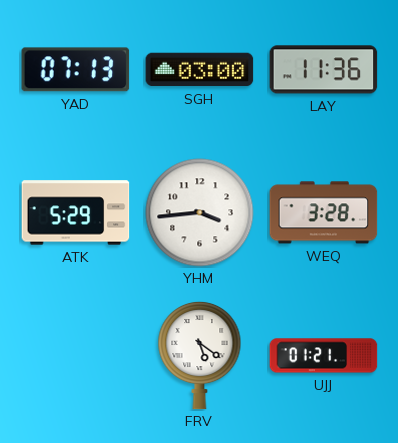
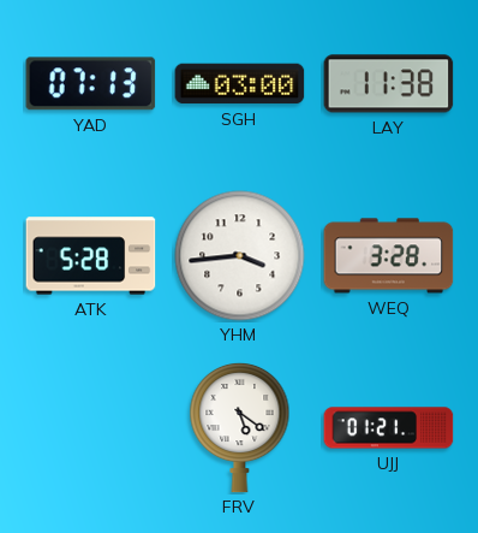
LAY: 11:36 -> 11:38 (389, 84)
ATK: 5:29 -> 5:28 (91, 256)
